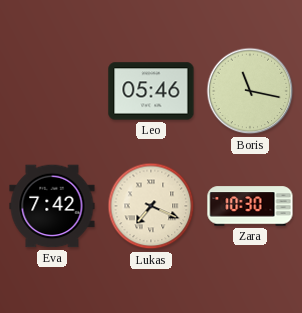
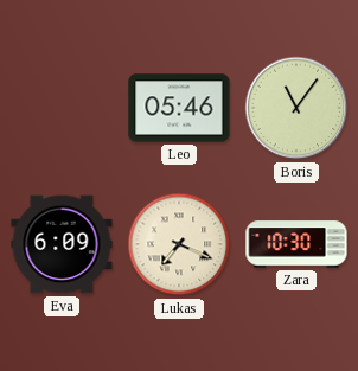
Boris: 11:17 -> 11:06 (296, 108)
Eva: 7:42 -> 6:09 (62, 244)
